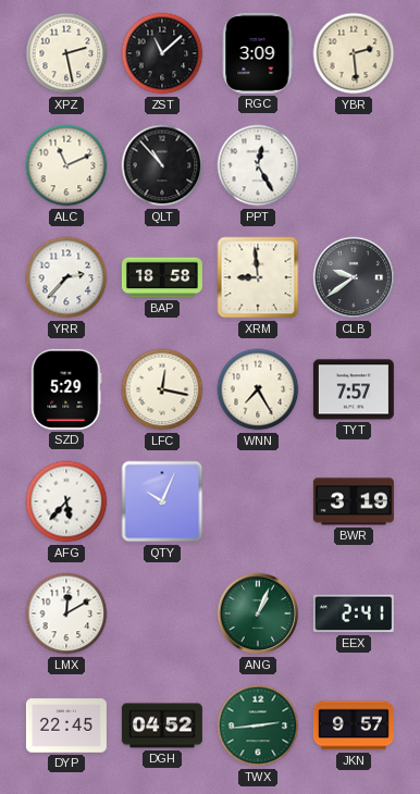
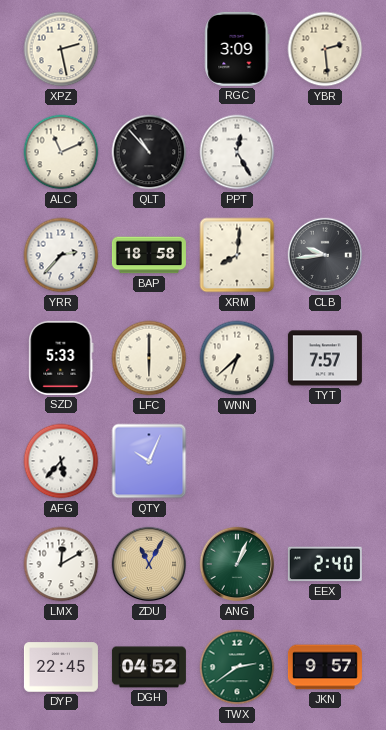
ZST: 11:08 -> none (162, 53)
XRM: 8:59 -> 8:01 (237, 255)
CLB: 9:39 -> 9:44 (325, 255)
SZD: 5:29 -> 5:33 (61, 358)
LFC: 12:17 -> 6:00 (149, 358)
WNN: 7:25 -> 6:38 (237, 358)
BWR: 3:19 -> none (354, 501)
ZDU: none -> 11:05 (149, 564)
EEX: 2:41 -> 2:40 (325, 564)
TWX: 2:44 -> 2:39 (237, 667)
